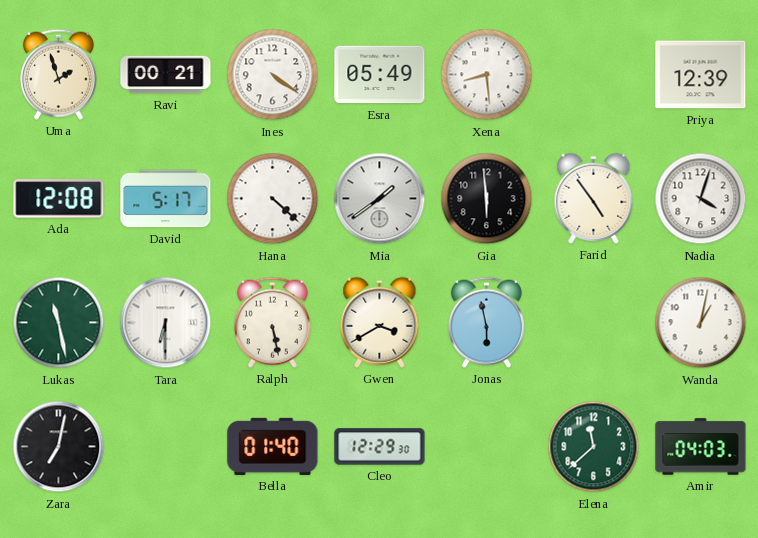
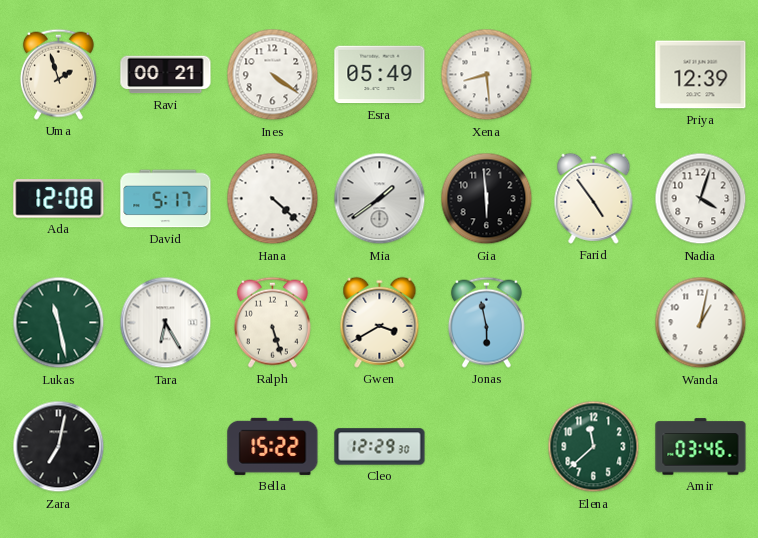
Tara: 6:30 -> 6:25 (166, 323)
Ralph: 5:28 -> 5:27 (272, 322)
Bella: 01:40 -> 15:22 (273, 446)
Amir: 04:03 -> 03:46 (701, 447)
